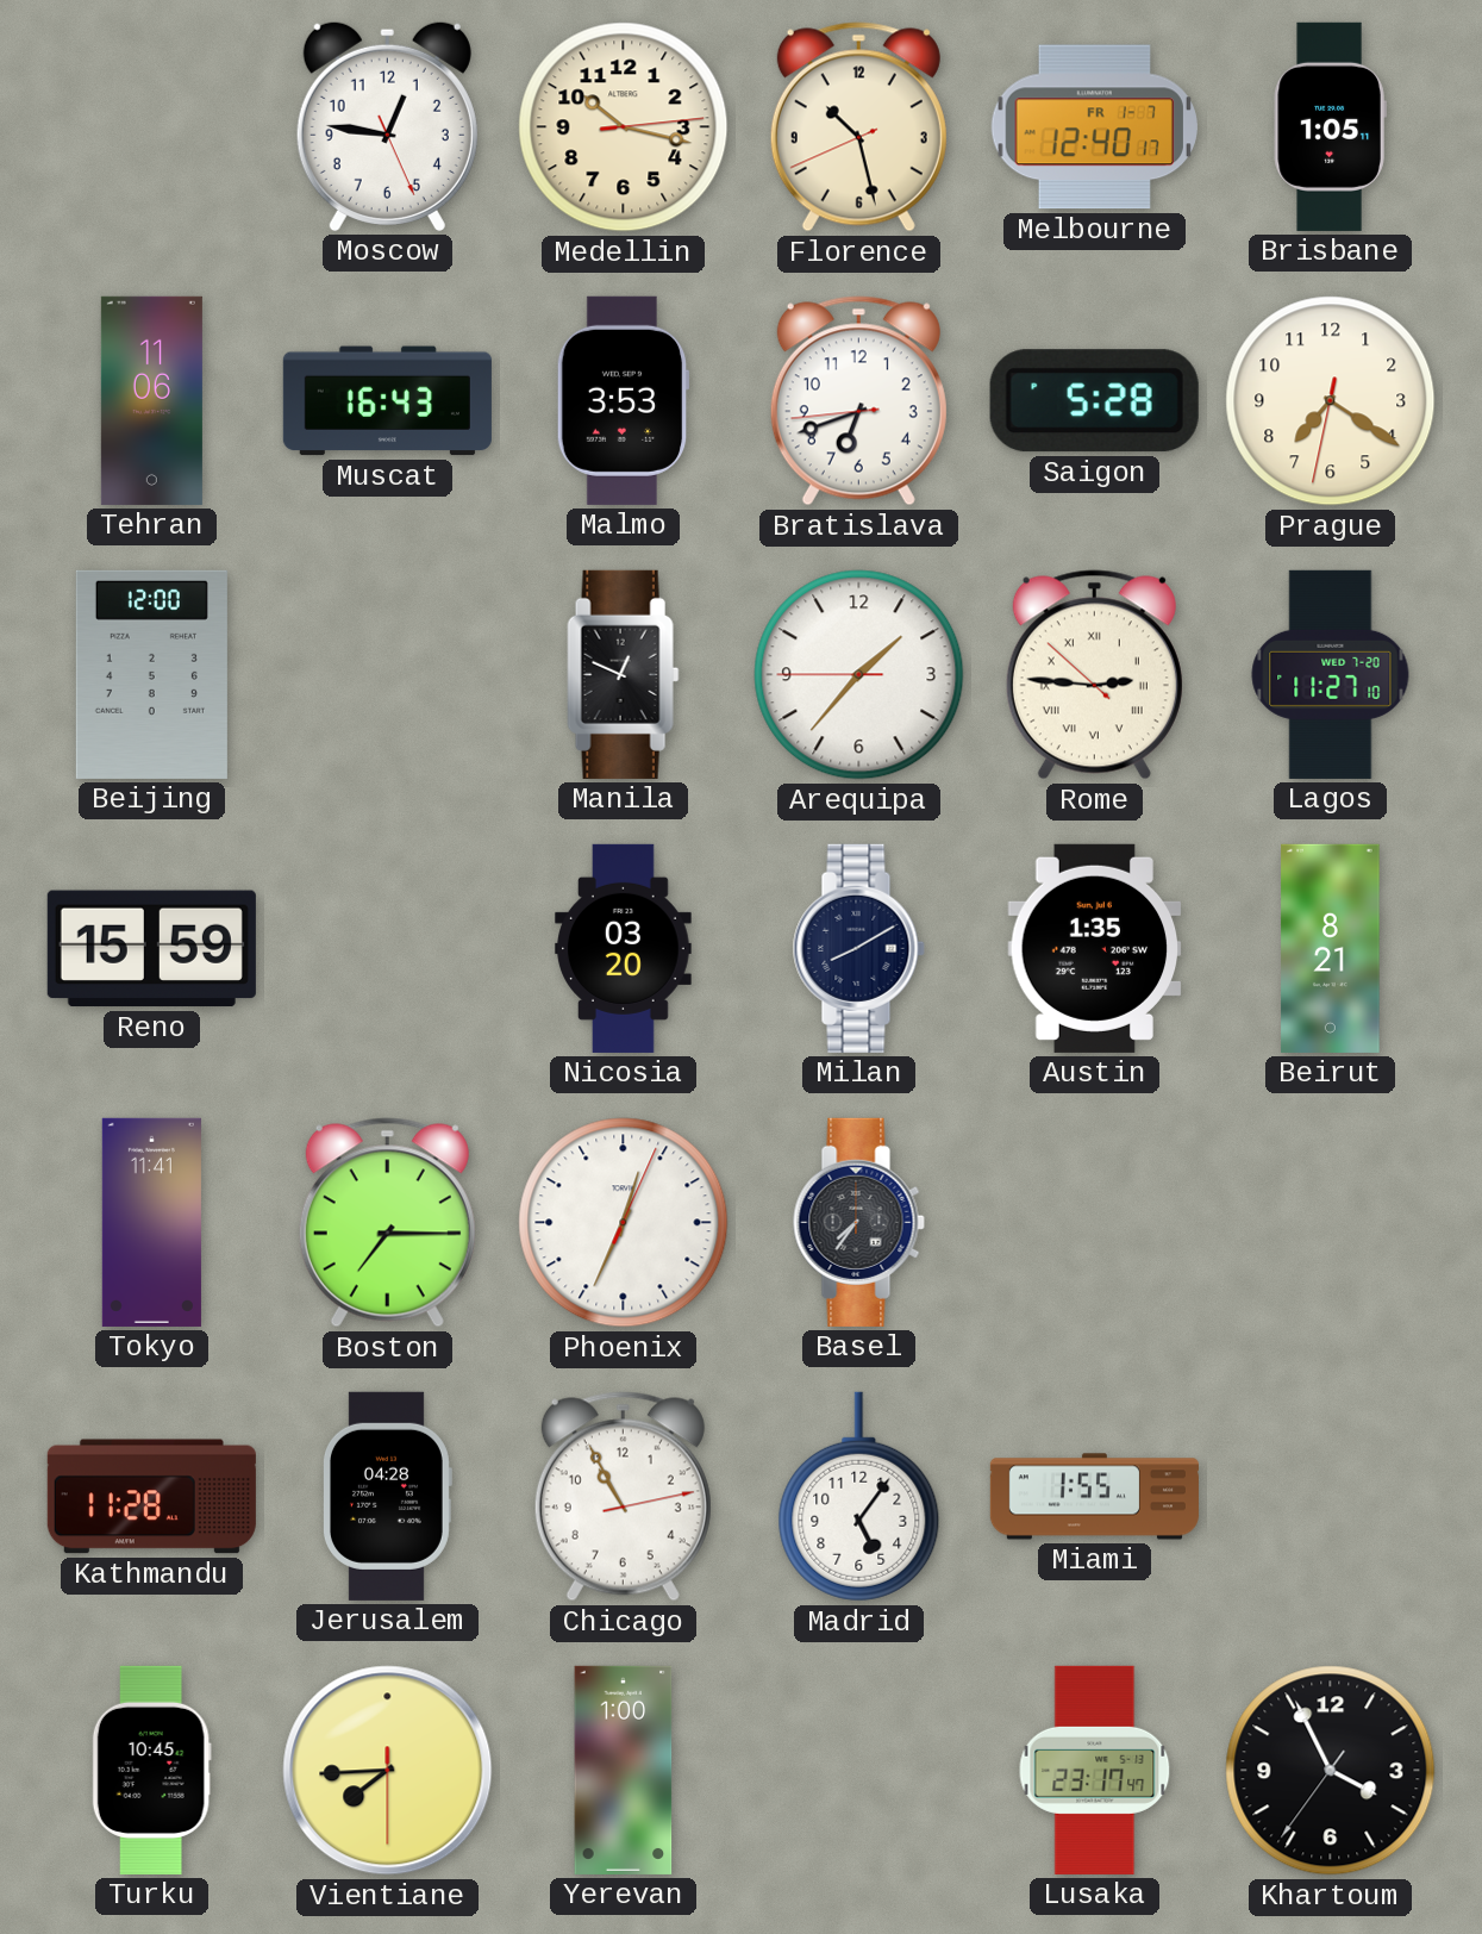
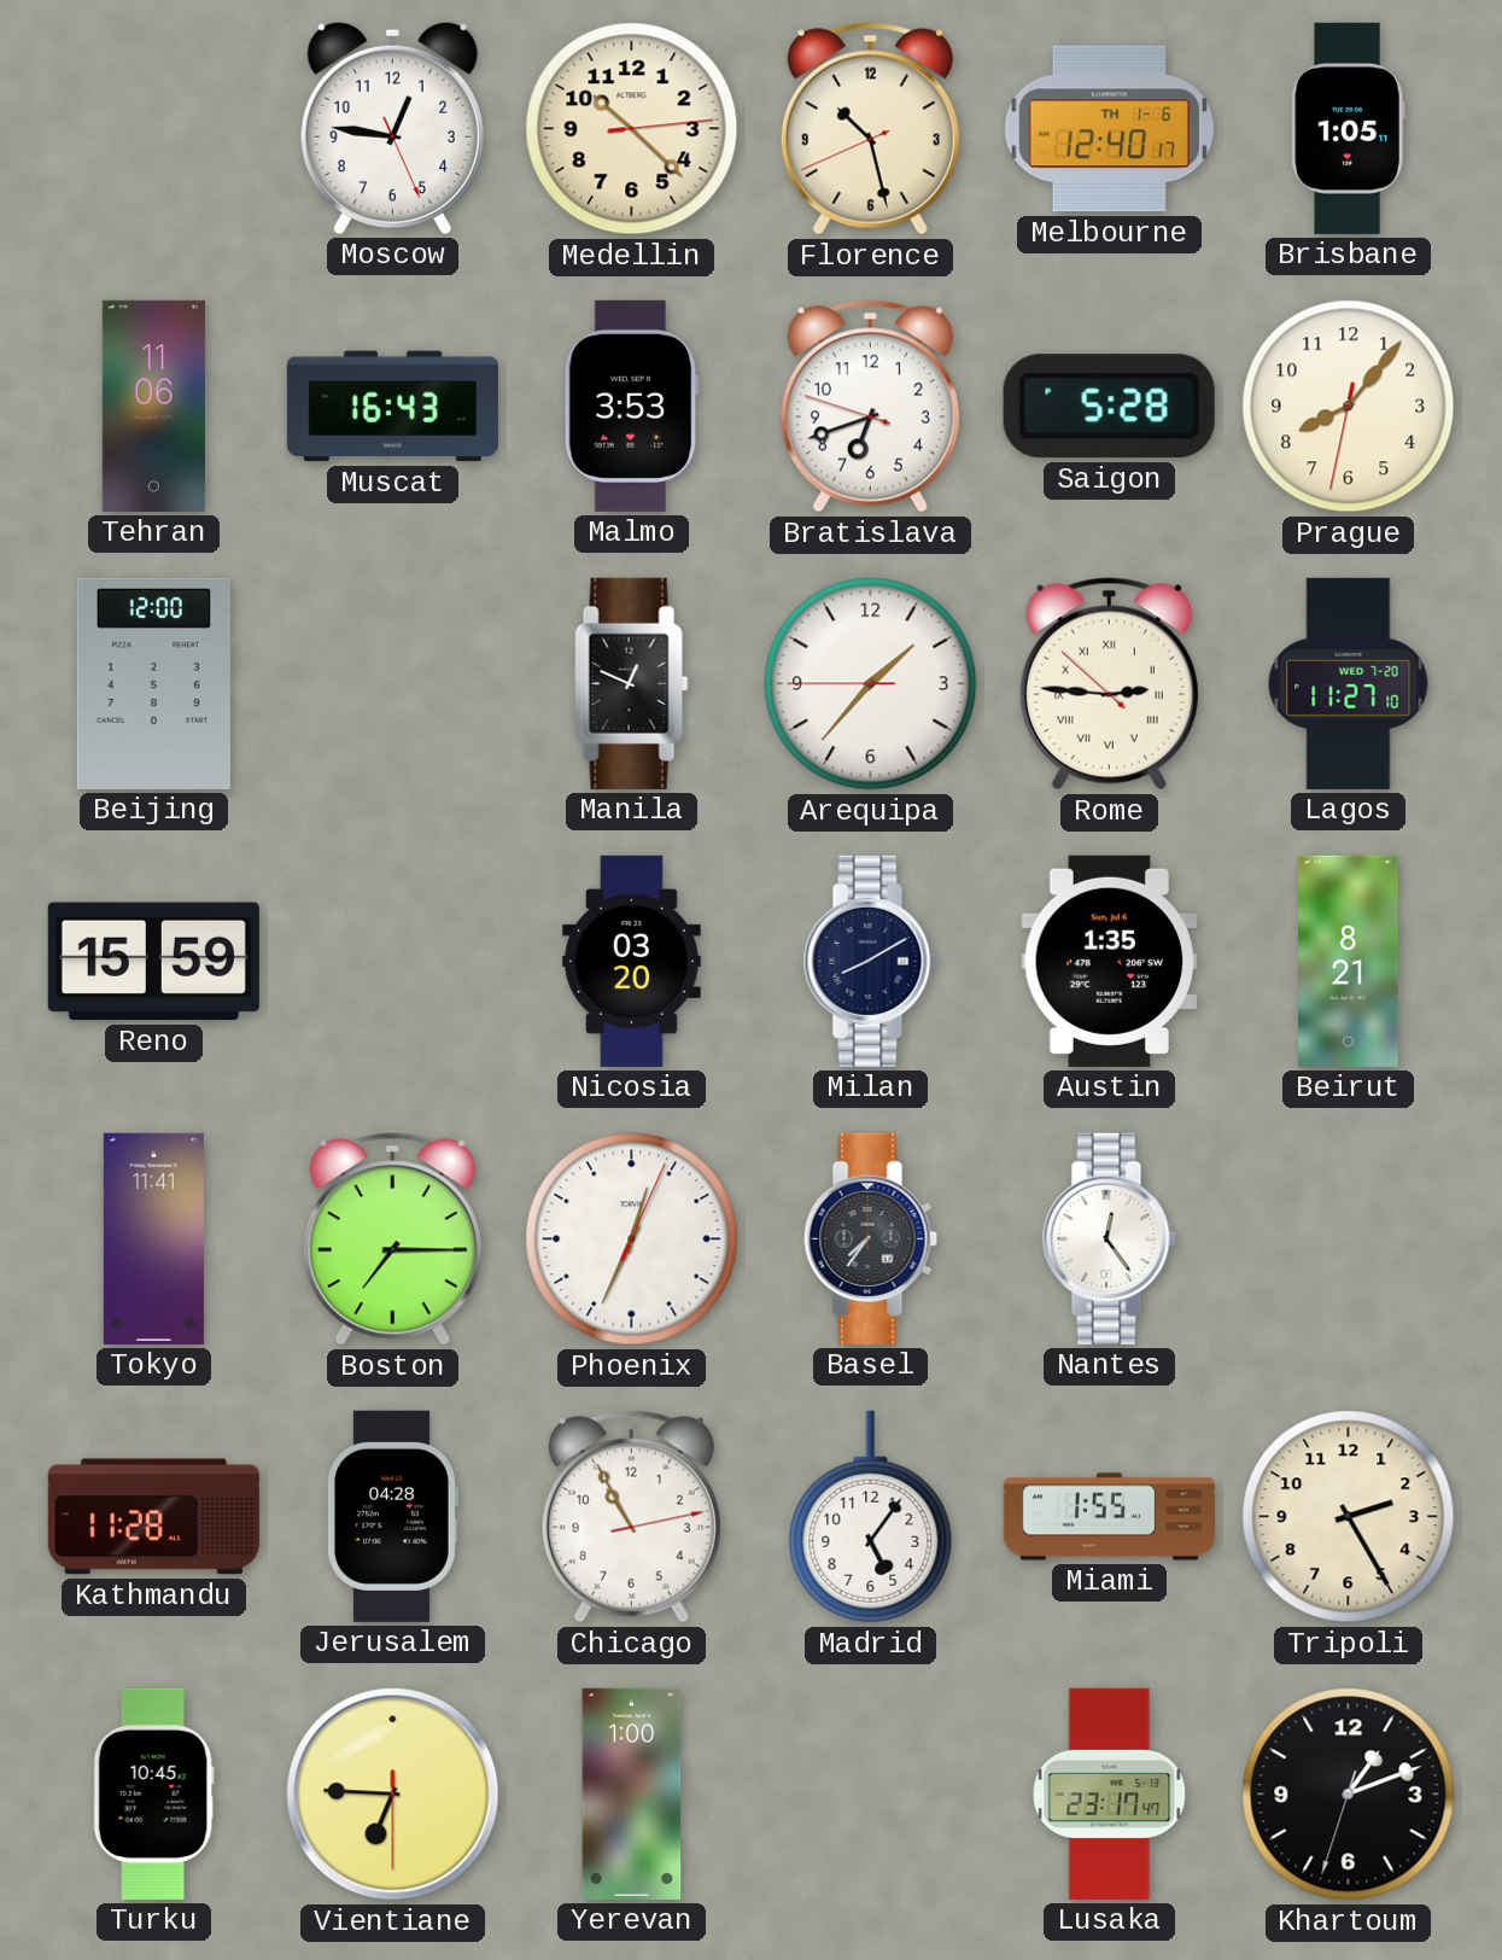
Medellin: 10:17 -> 10:22 (632, 129)
Melbourne date: FR 1-7 -> TH 1-6 (1109, 129)
Bratislava: 6:41:44 -> 6:41:48 (870, 407)
Prague: 7:20 -> 8:06 (1349, 407)
Nantes: none -> 12:24 (1109, 1238)
Tripoli: none -> 2:25 (1349, 1517)
Vientiane: 7:44 -> 6:45 (393, 1795)
Khartoum: 3:55 -> 1:11 (1349, 1795)
